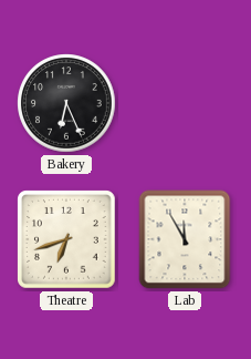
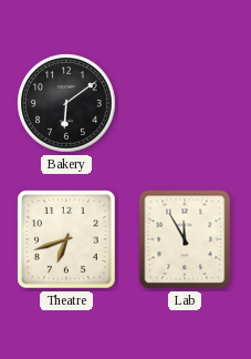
Bakery: 6:26 -> 6:09 (66, 103)
